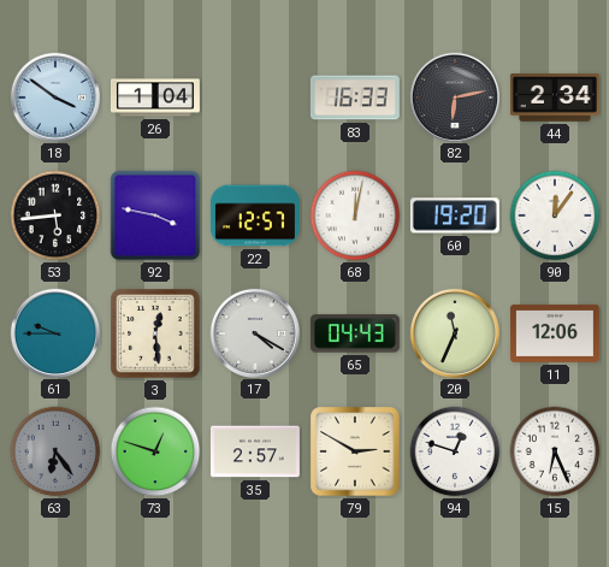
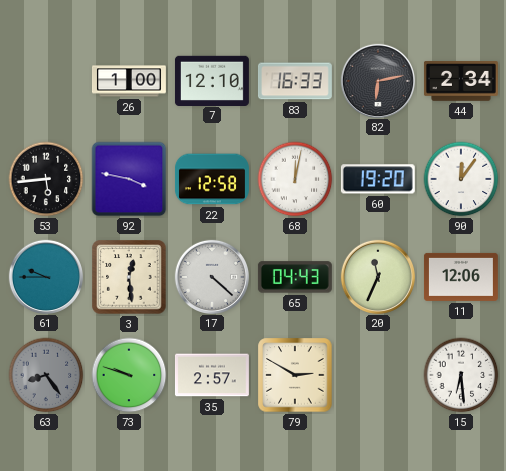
18: 3:51 -> none (54, 96)
26: 1:04 -> 1:00 (130, 81)
7: none -> 12:10 (212, 80)
22: 12:57 -> 12:58 (212, 179)
17: 4:20 -> 4:22 (211, 276)
63: 6:24 -> 8:24 (46, 375)
73: 12:48 -> 9:48 (129, 375)
94: 12:48 -> none (455, 451)
15: 6:26 -> 6:29 (461, 375)
